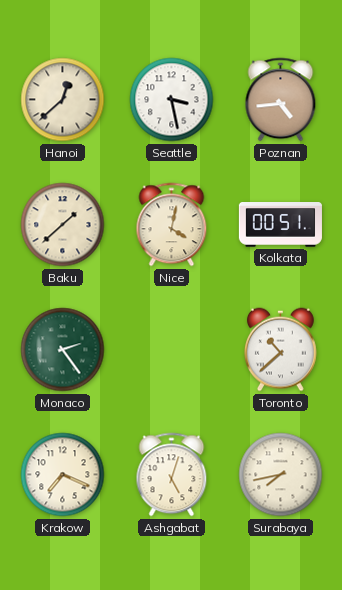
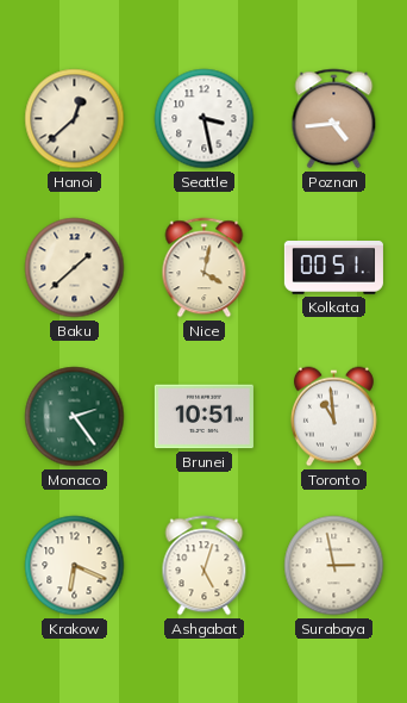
Brunei: none -> 10:51 (203, 417)
Toronto: 10:38 -> 10:59 (333, 417)
Krakow: 7:19 -> 6:19 (75, 566)
Surabaya: 7:43 -> 2:58 (334, 566)
